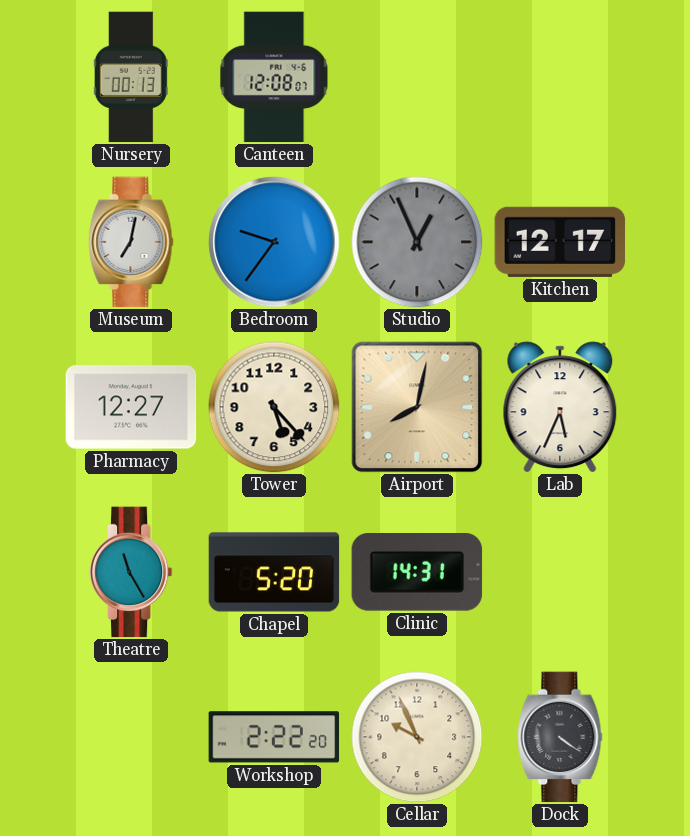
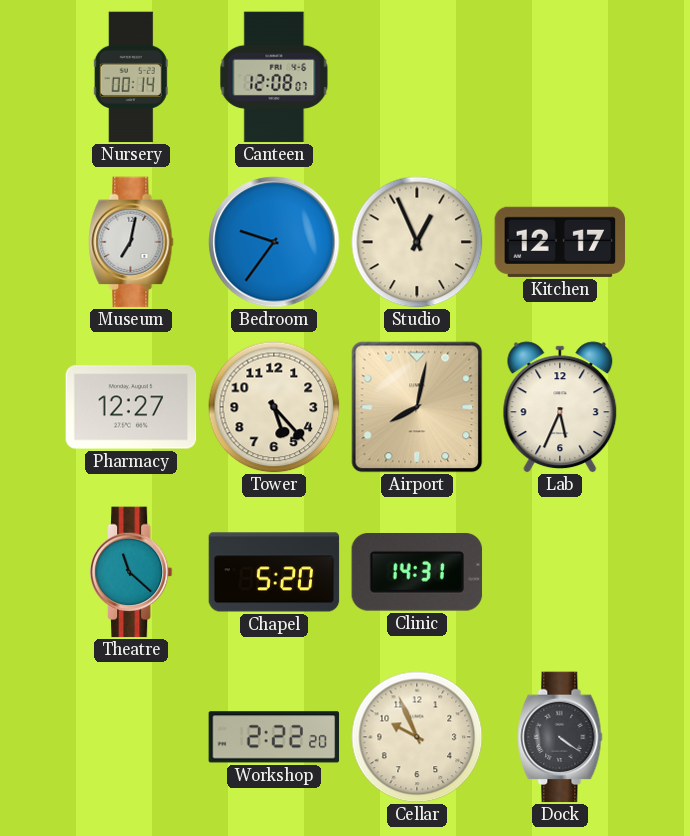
Nursery: 00:13 -> 00:14 (131, 77)
Studio dial: grey -> cream (417, 242)
Theatre: 11:25 -> 11:22 (131, 572)
